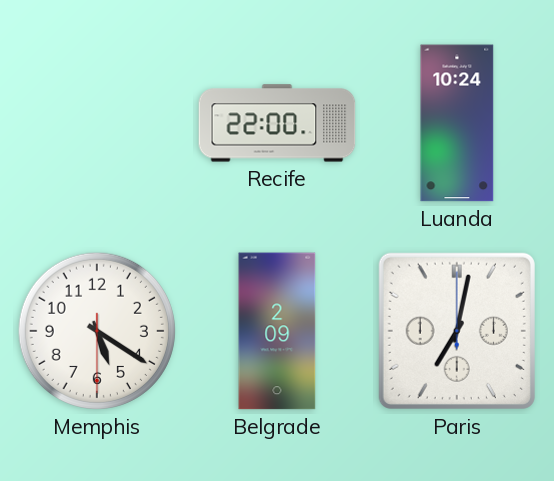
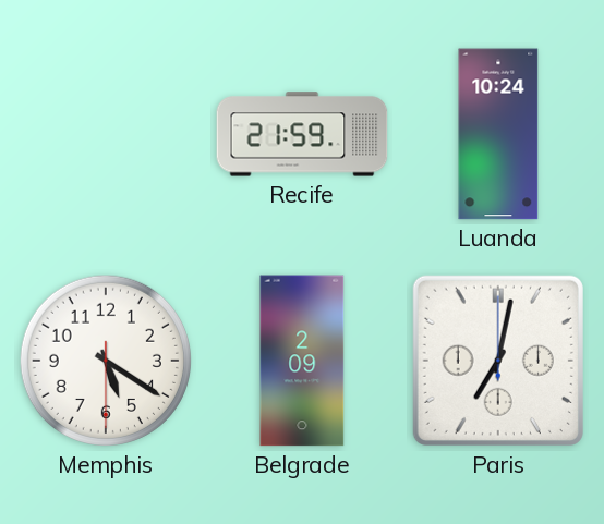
Recife: 22:00 -> 21:59 (302, 134)
